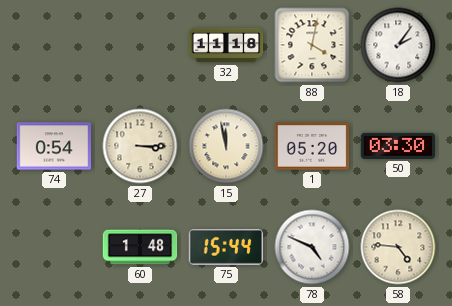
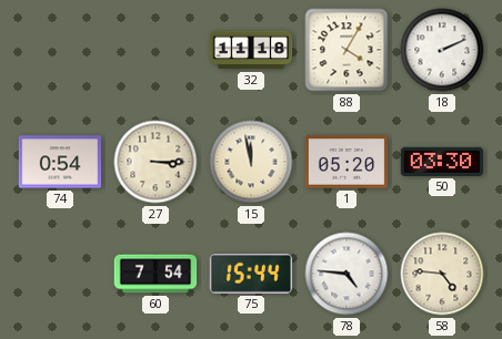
88: 4:02 -> 4:05 (347, 50)
18: 2:06 -> 2:11 (442, 50)
60: 1:48 -> 7:54 (155, 274)
78: 4:49 -> 4:46 (347, 274)
